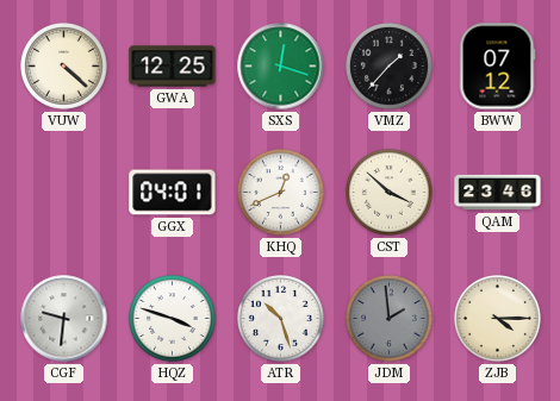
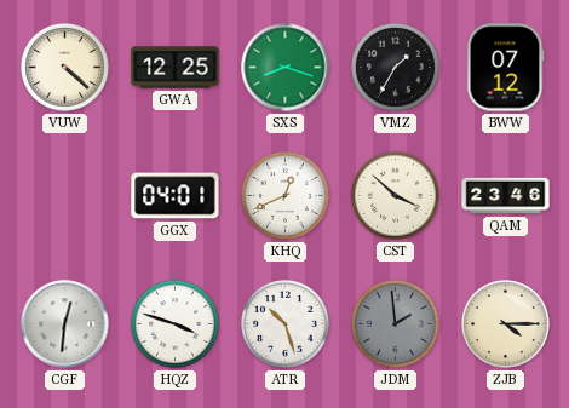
SXS: 12:18 -> 8:18 (286, 68)
VMZ: 1:37 -> 1:35 (396, 68)
CGF: 9:31 -> 12:31 (65, 324)
